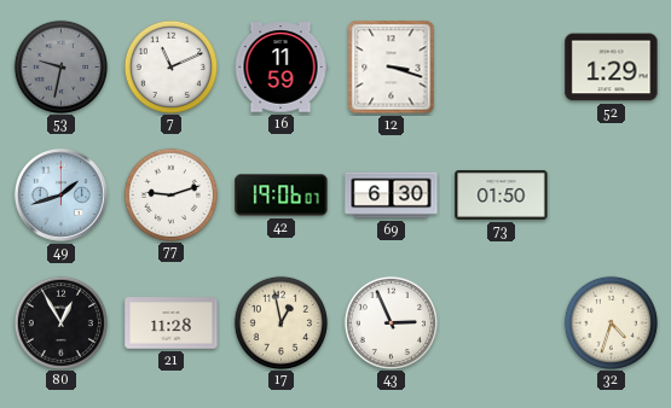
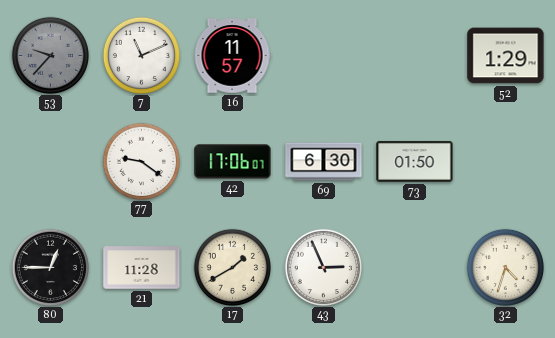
53: 9:32 -> 9:37 (50, 55)
16: 11:59 -> 11:57 (232, 56)
12: 3:18 -> none (392, 68)
49: 1:42 -> none (60, 194)
77: 9:12 -> 9:21 (141, 161)
42: 19:06 -> 17:06 (233, 162)
80: 12:55 -> 12:45 (50, 267)
17: 12:58 -> 1:40 (232, 267)
